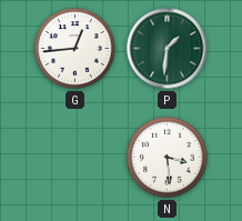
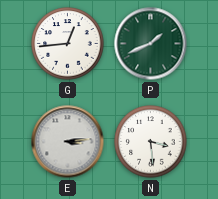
P: 1:31 -> 1:41 (151, 44)
E: none -> 3:14 (68, 142)
